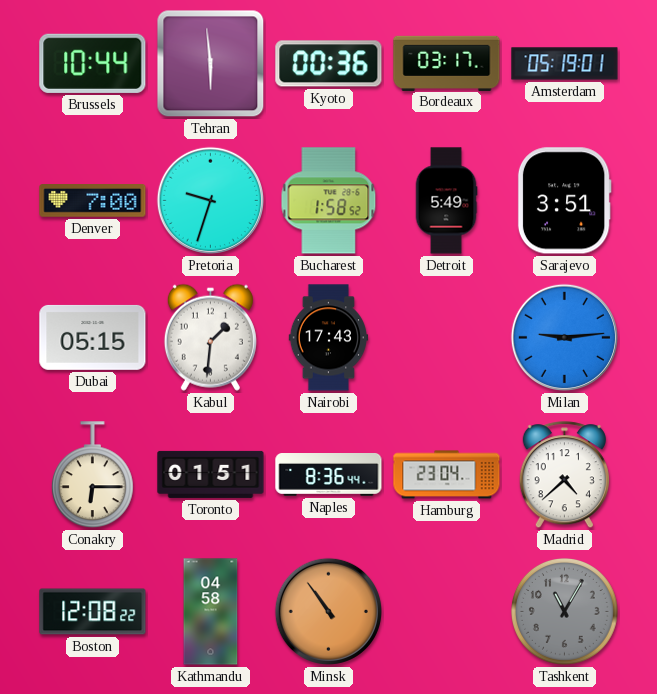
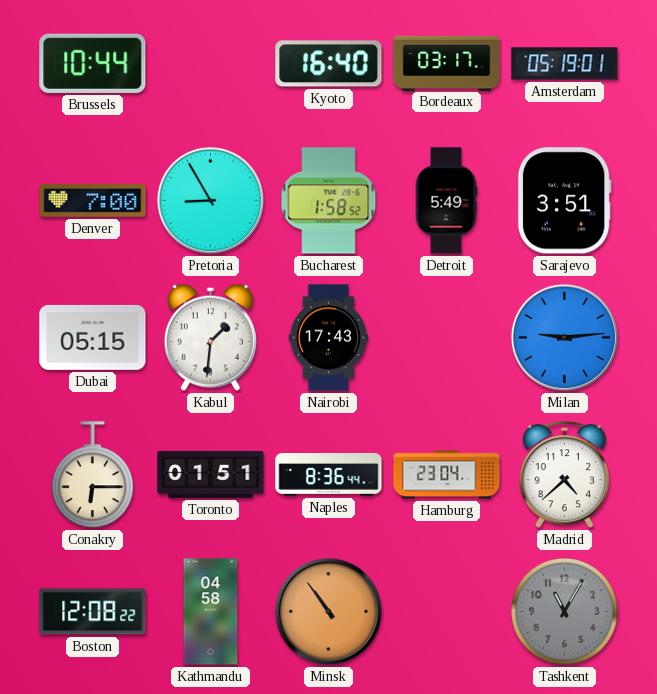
Tehran: 5:59 -> none (211, 64)
Kyoto: 00:36 -> 16:40 (329, 64)
Pretoria: 9:33 -> 8:55 (210, 200)
